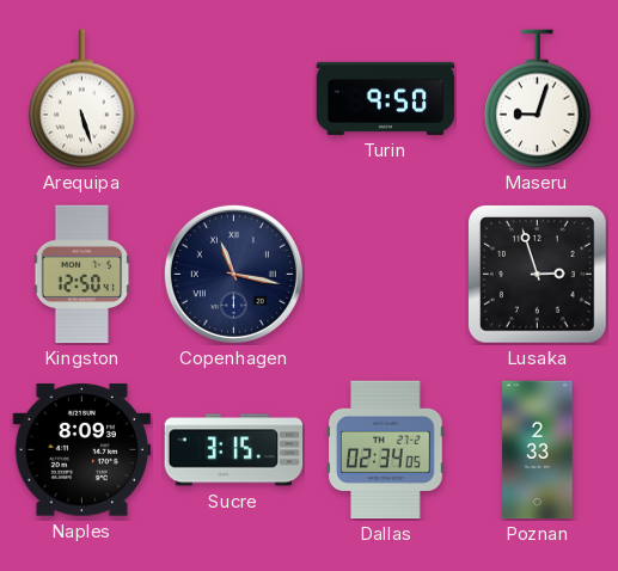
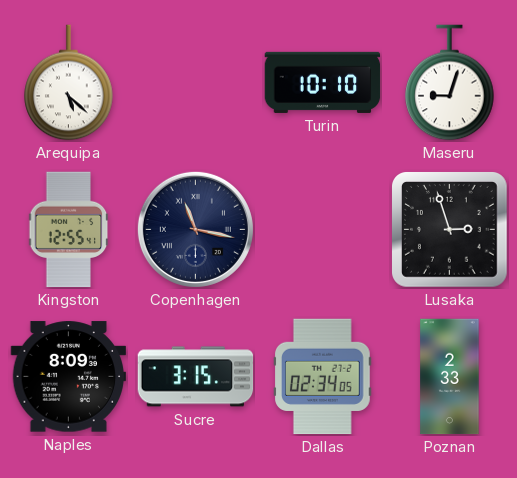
Arequipa: 5:27 -> 5:22 (69, 83)
Turin: 9:50 -> 10:10 (323, 82)
Kingston: 12:50 -> 12:55 (69, 230)
